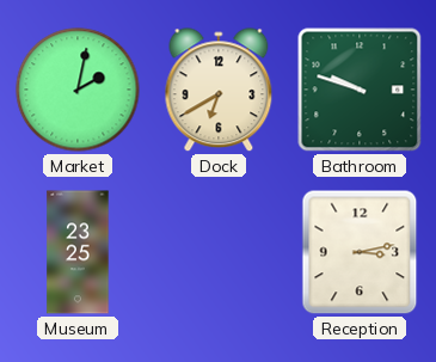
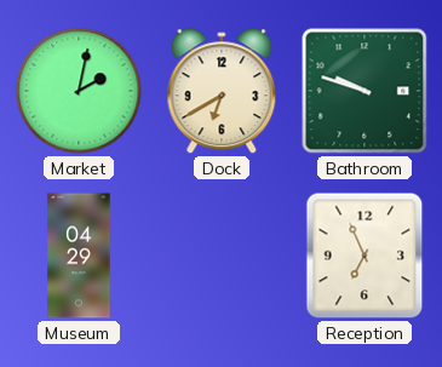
Museum: 23:25 -> 04:29 (79, 256)
Reception: 3:13 -> 6:56 (364, 256)
